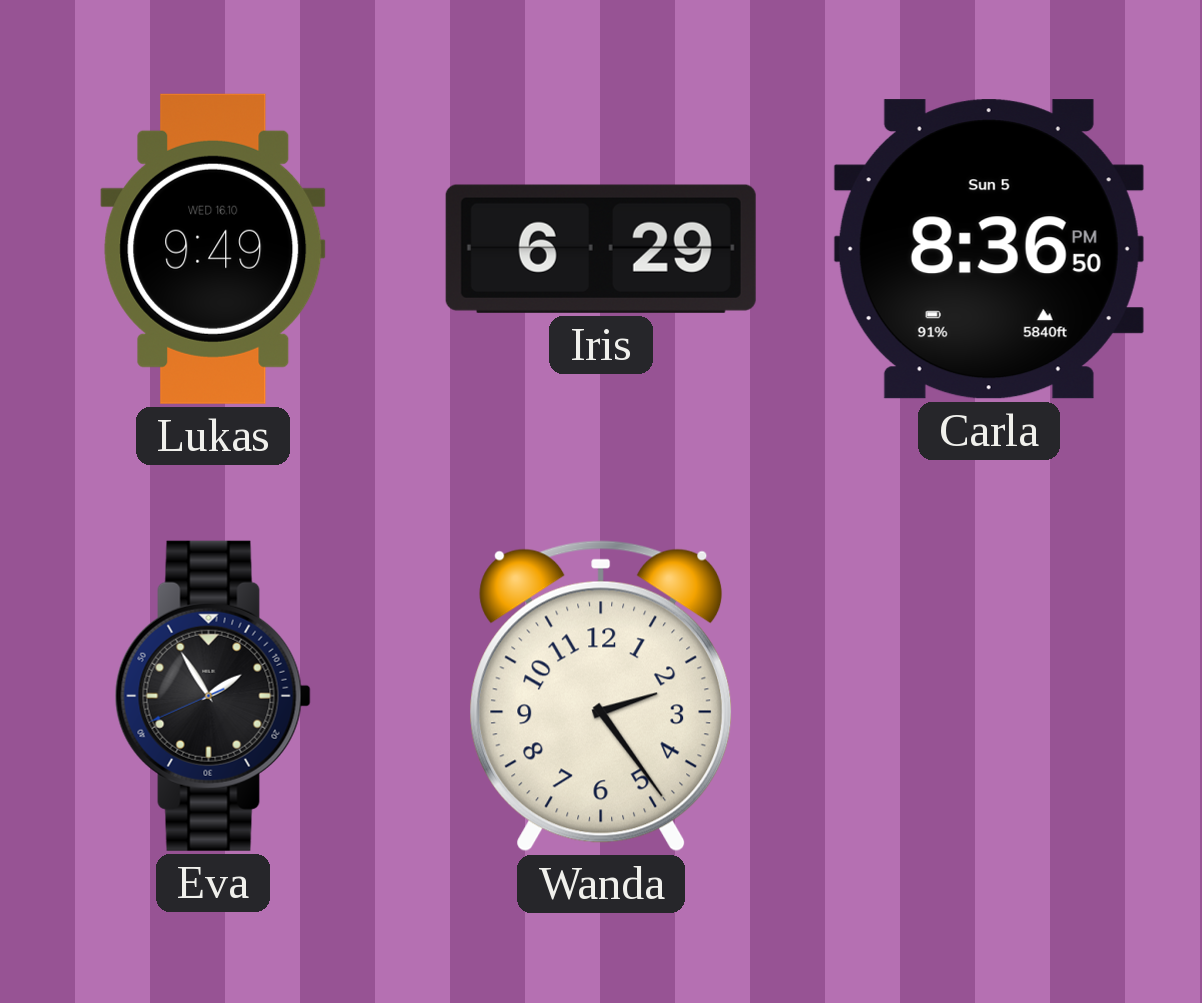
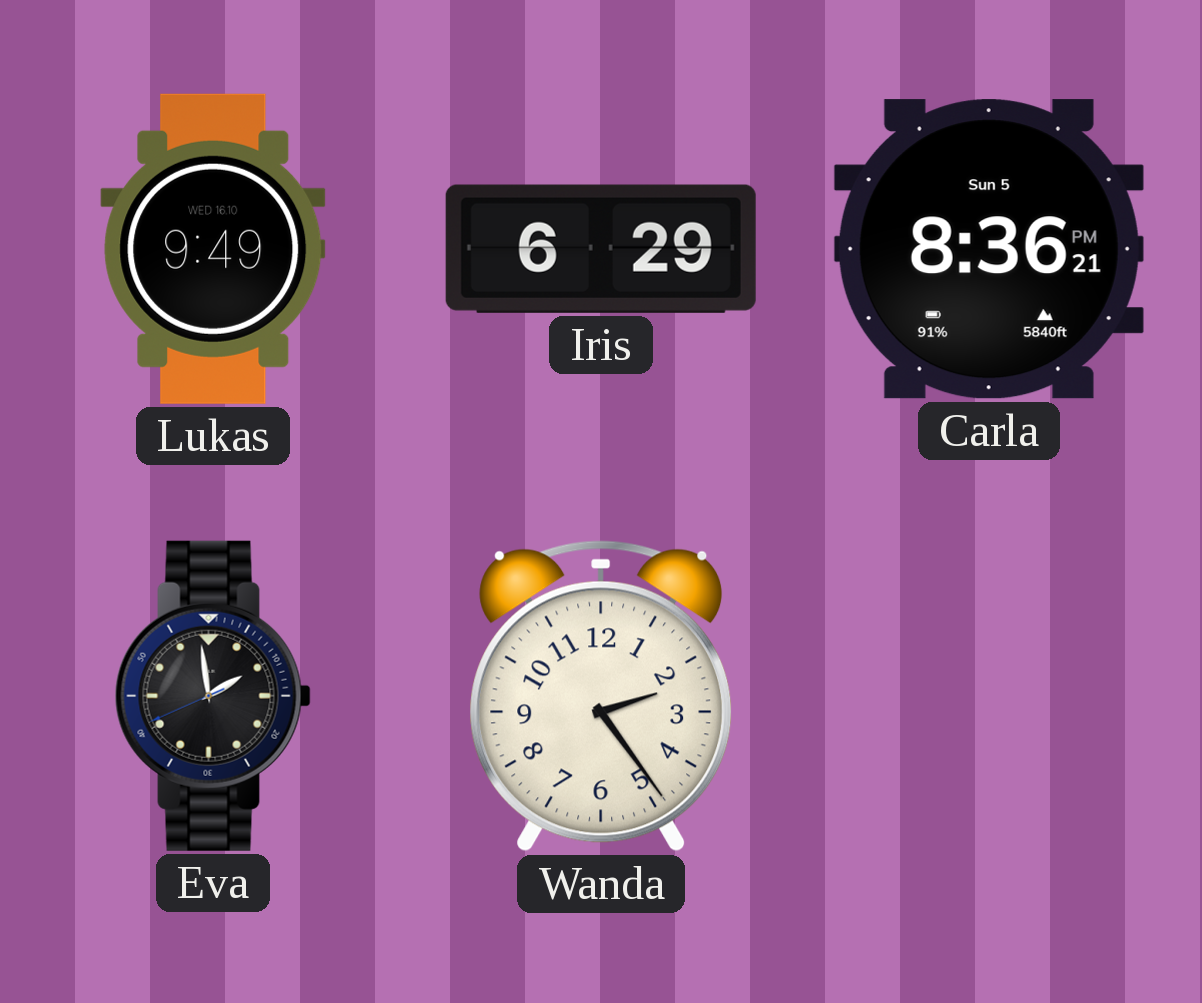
Carla: 8:36:50 PM -> 8:36:21 PM (989, 249)
Eva: 1:54 -> 1:58 (213, 696)
